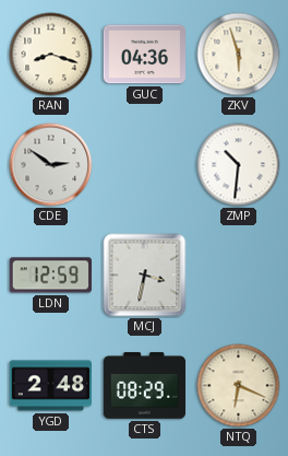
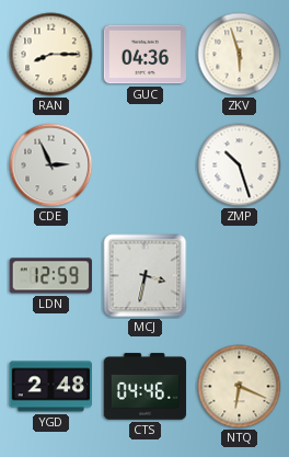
RAN: 8:18 -> 8:15 (51, 55)
CDE: 2:51 -> 2:56 (51, 165)
ZMP: 10:31 -> 10:27 (240, 165)
CTS: 08:29 -> 04:46 (146, 387)
